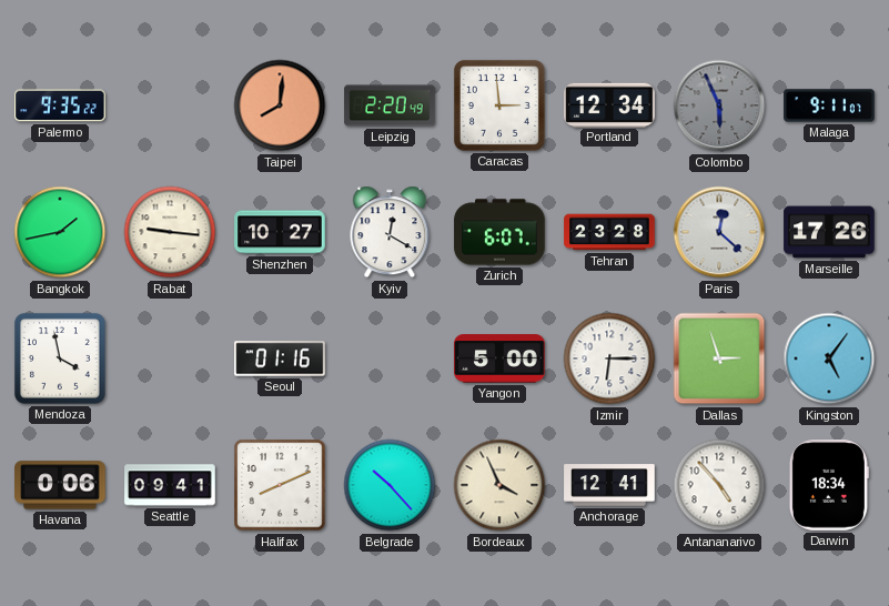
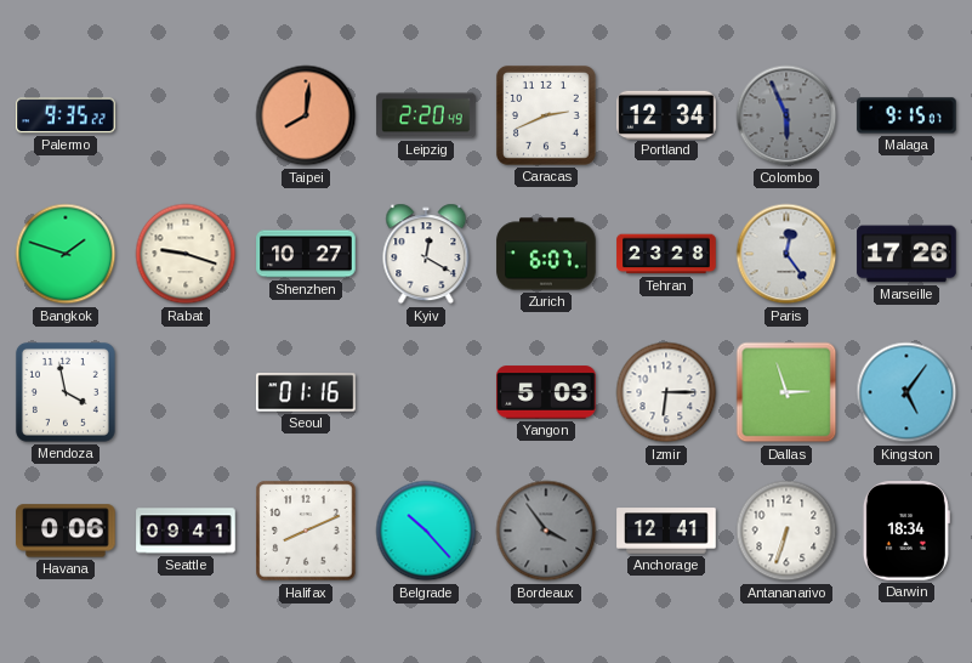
Caracas: 2:59 -> 2:41 (546, 115)
Malaga: 9:11 -> 9:15 (906, 115)
Bangkok: 1:43 -> 1:48 (66, 254)
Rabat: 9:16 -> 9:18 (186, 254)
Paris: 12:22 -> 12:24 (786, 254)
Yangon: 5:00 -> 5:03 (546, 392)
Bordeaux: 3:56 -> 3:54 (546, 531)
Bordeaux dial: cream -> grey (546, 531)
Antananarivo: 4:53 -> 6:33 (786, 531)
